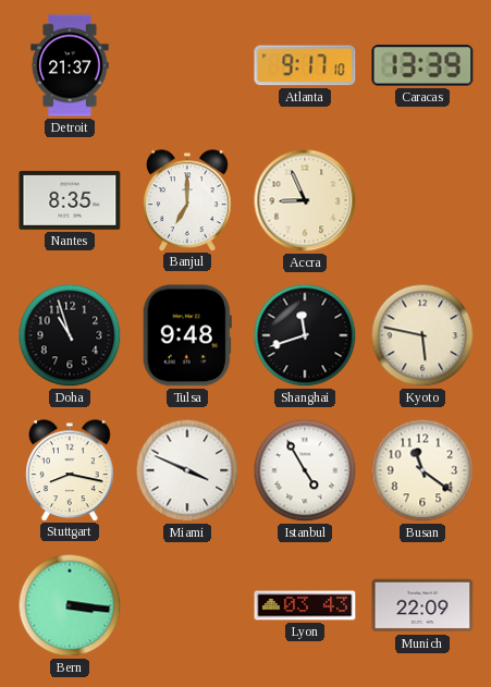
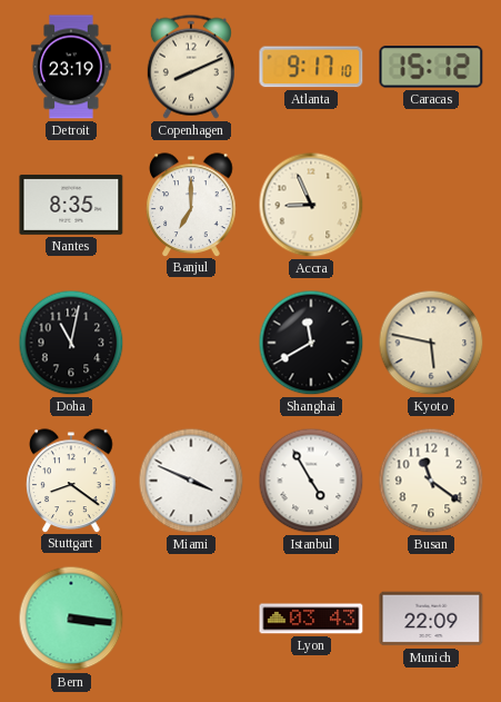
Detroit: 21:37 -> 23:19 (71, 67)
Copenhagen: none -> 8:11 (191, 67)
Caracas: 13:39 -> 15:12 (431, 67)
Doha: 10:57 -> 11:02 (71, 343)
Tulsa: 9:48 -> none (187, 335)
Shanghai: 11:42 -> 11:40 (311, 343)
Stuttgart: 8:17 -> 8:21 (71, 481)
